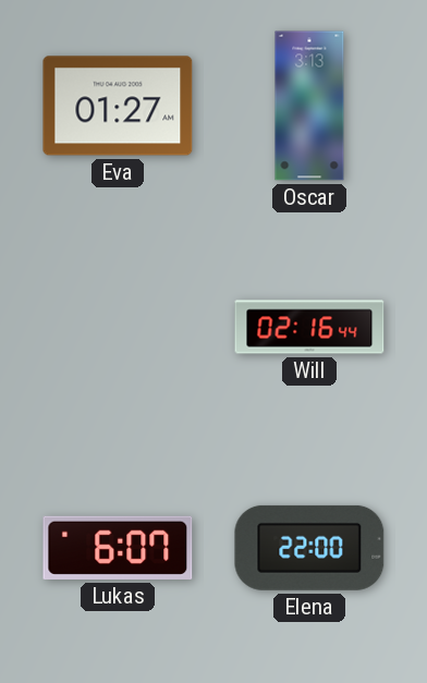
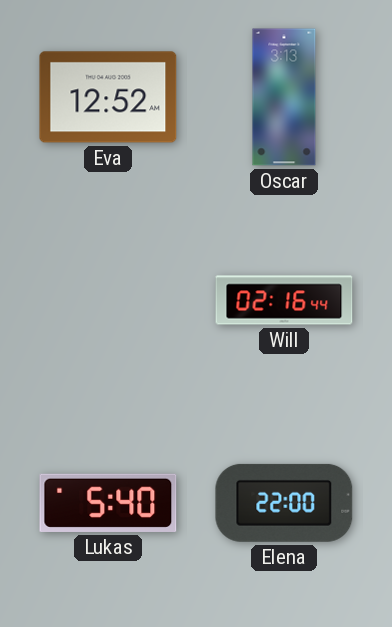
Eva: 01:27 -> 12:52 (108, 97)
Lukas: 6:07 -> 5:40 (108, 503)
